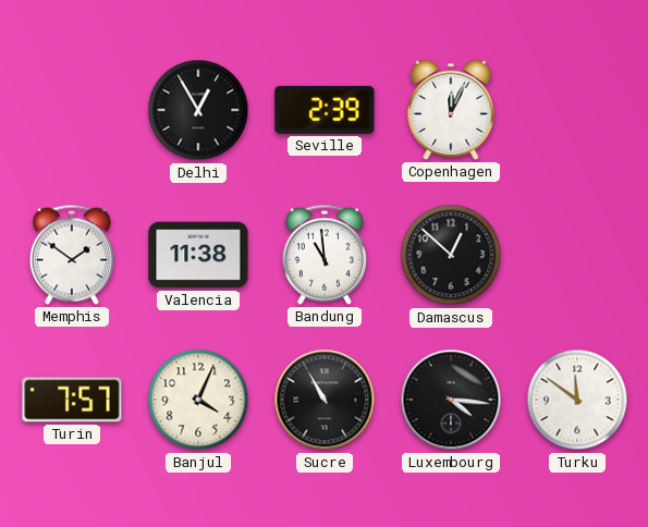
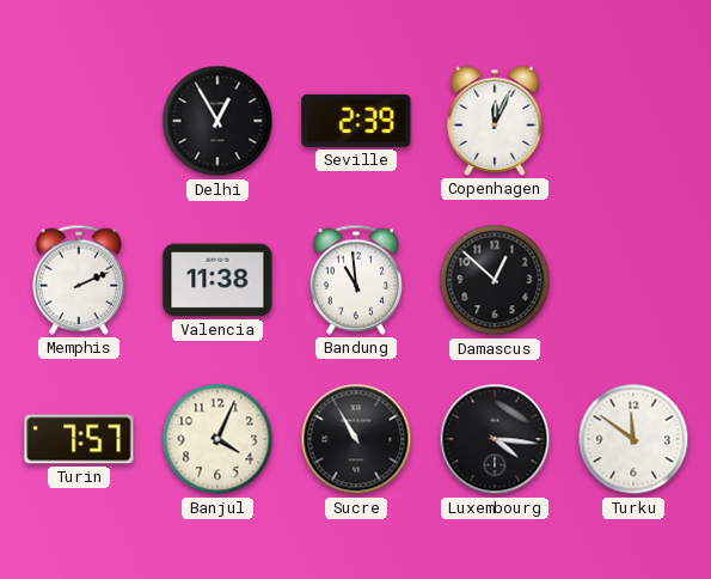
Memphis: 1:51 -> 2:11 (79, 280)
